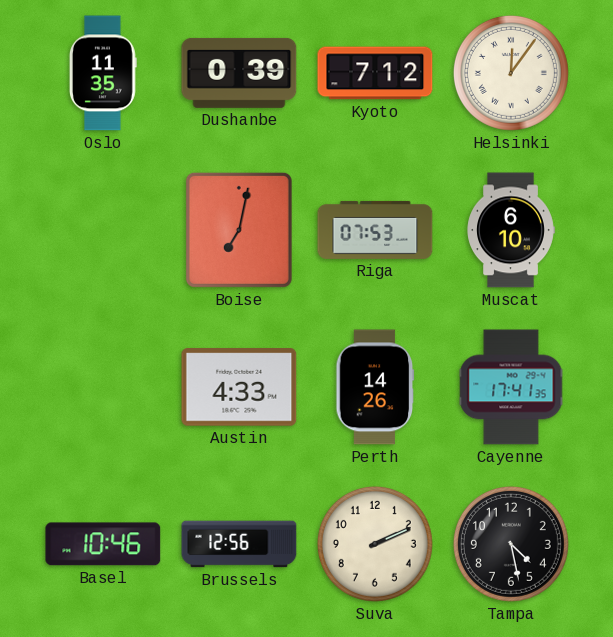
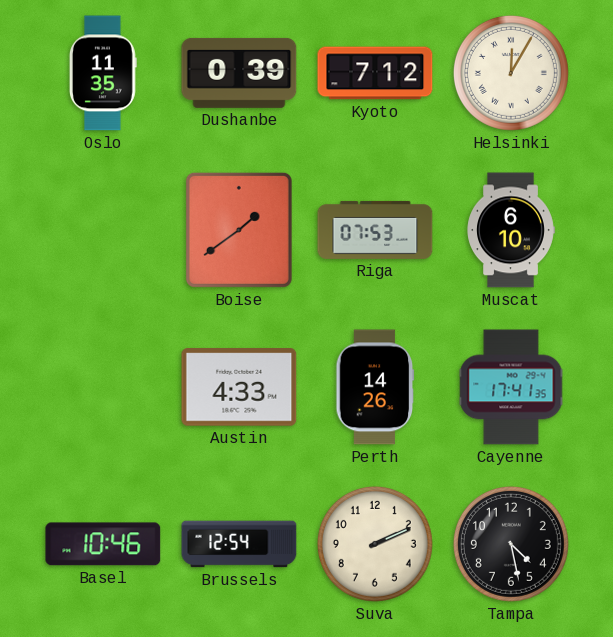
Helsinki: 12:06 -> 12:05 (511, 73)
Boise: 7:02 -> 1:39 (239, 230)
Brussels: 12:56 -> 12:54 (239, 544)
